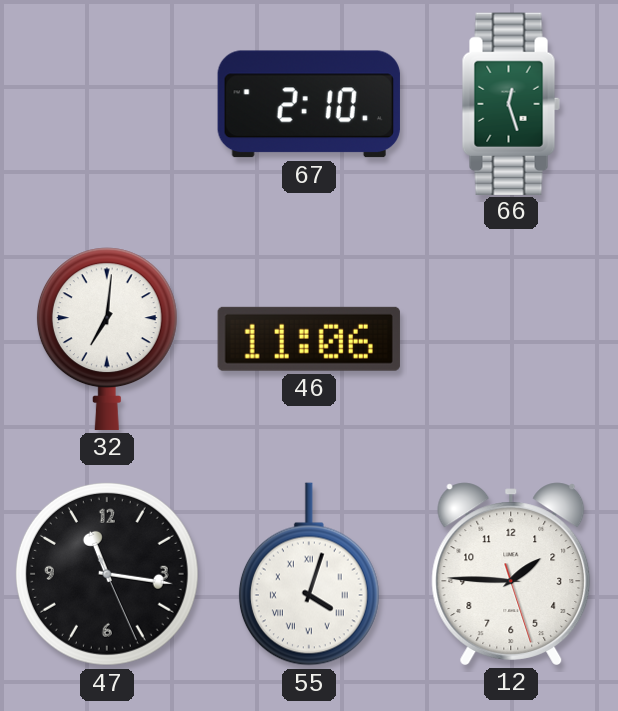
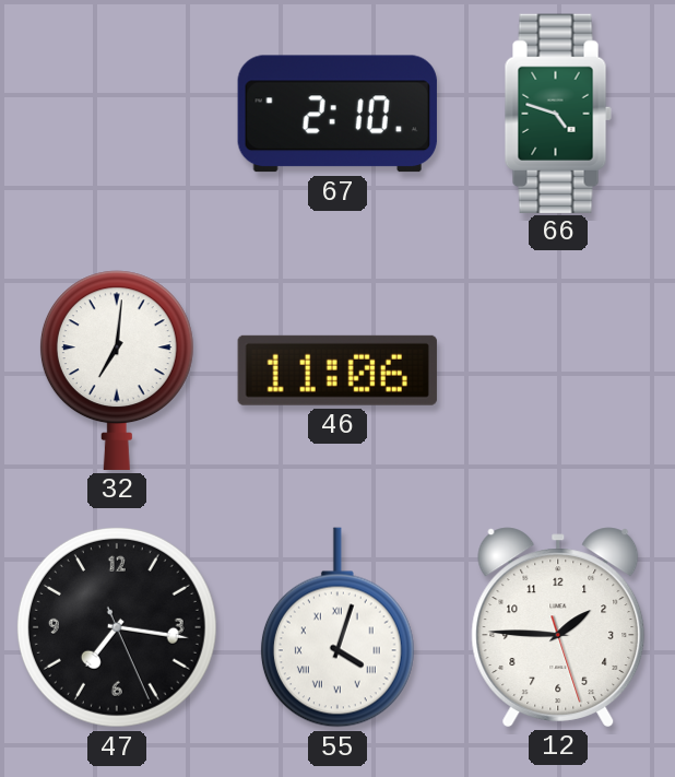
66: 12:27 -> 4:48 (558, 113)
47: 11:16 -> 7:16 (117, 627)
